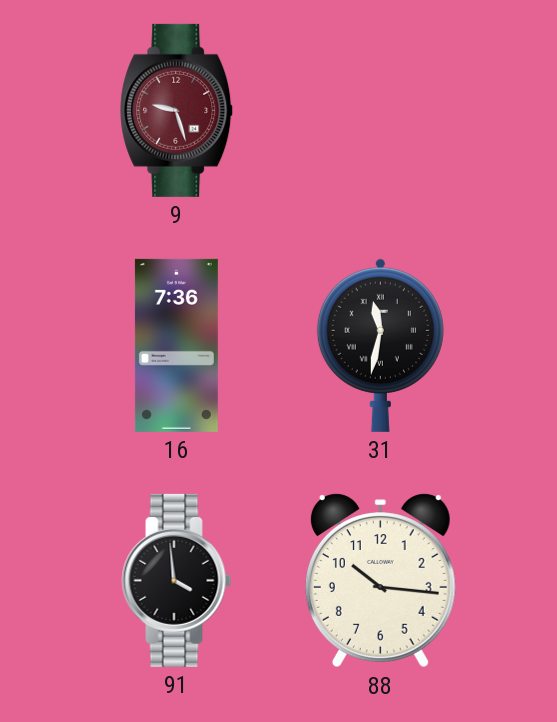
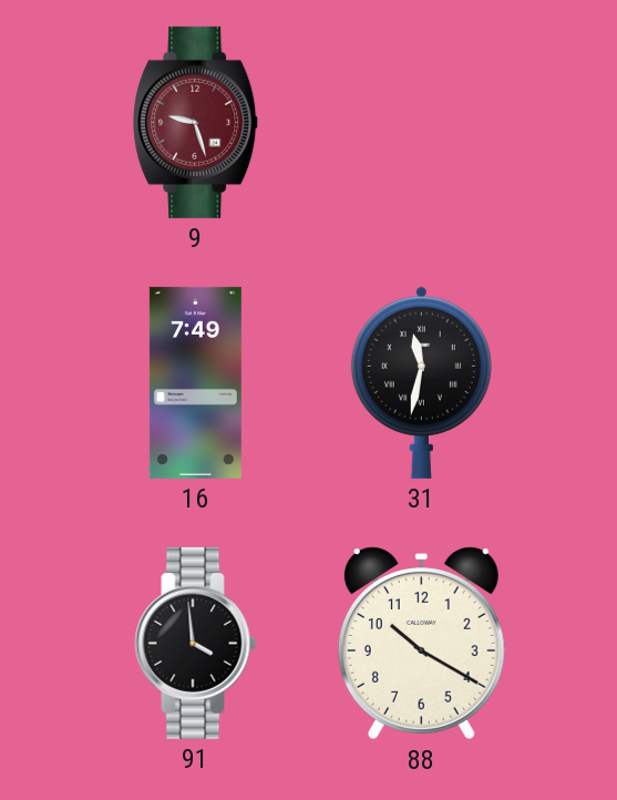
16: 7:36 -> 7:49 (195, 382)
88: 10:16 -> 10:20 (421, 644)
